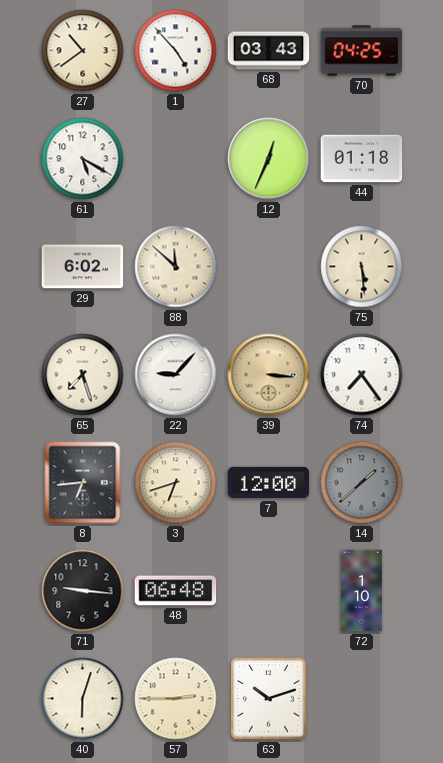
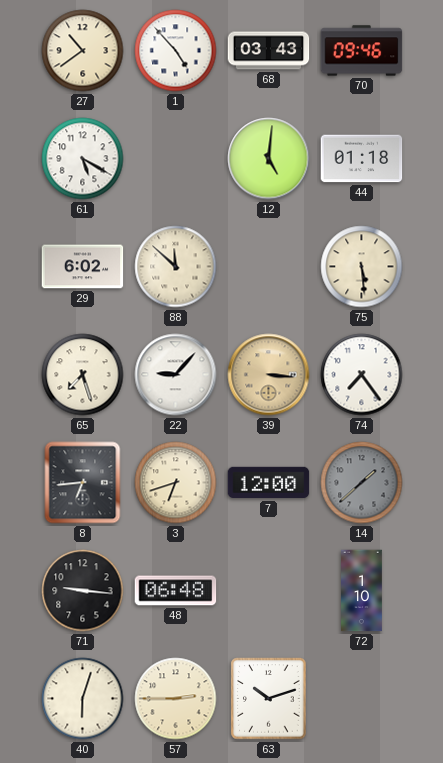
70: 04:25 -> 09:46 (362, 51)
12: 12:34 -> 5:01 (269, 159)
